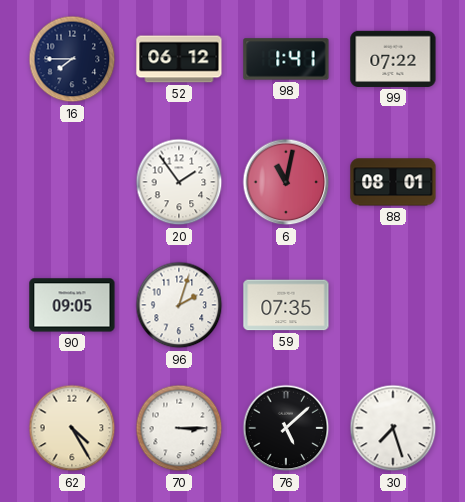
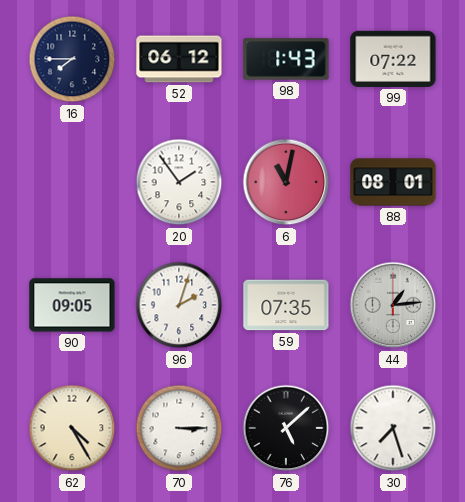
98: 1:41 -> 1:43 (286, 59)
44: none -> 1:14 (393, 305)
